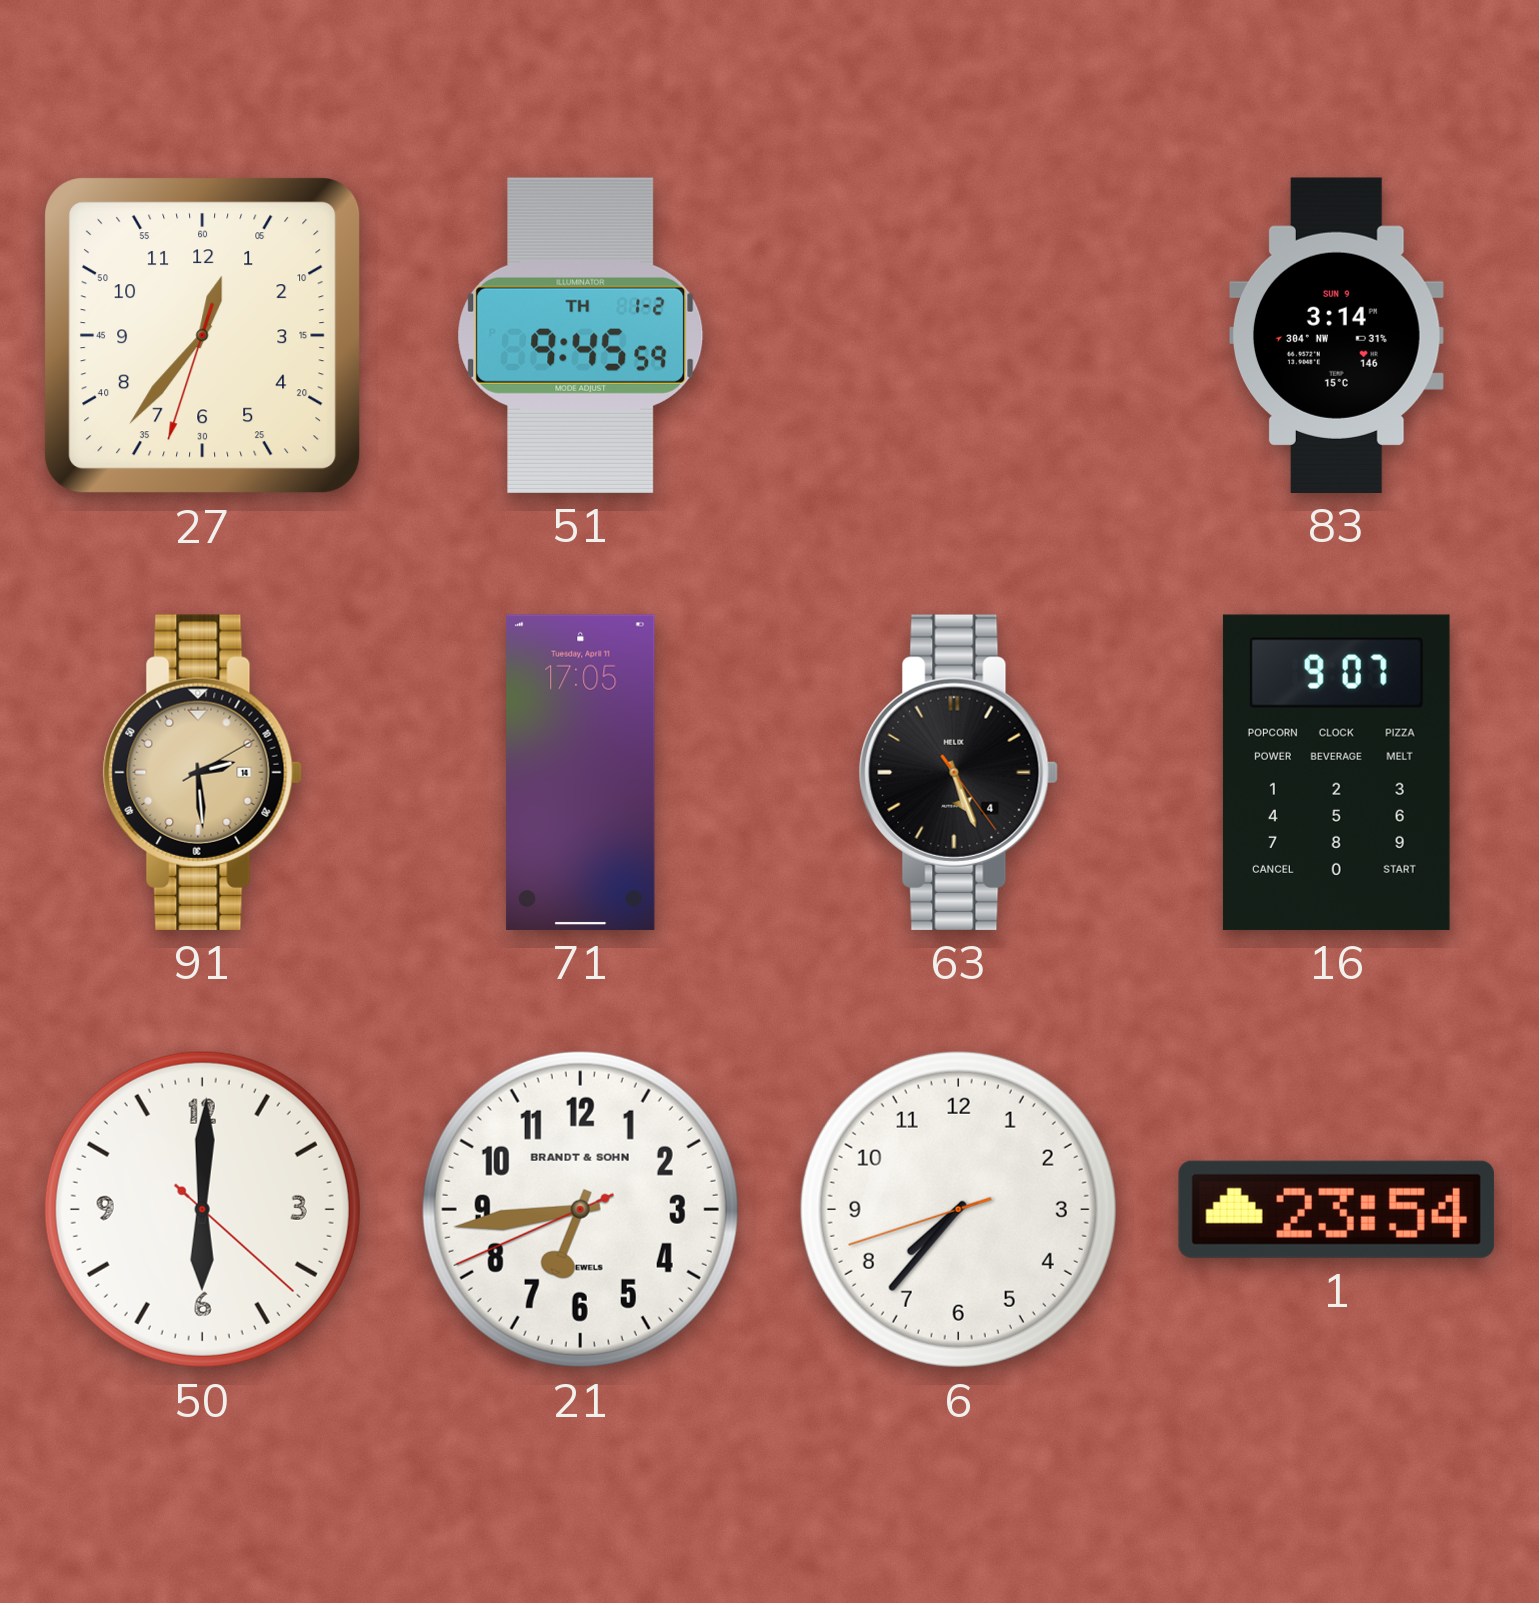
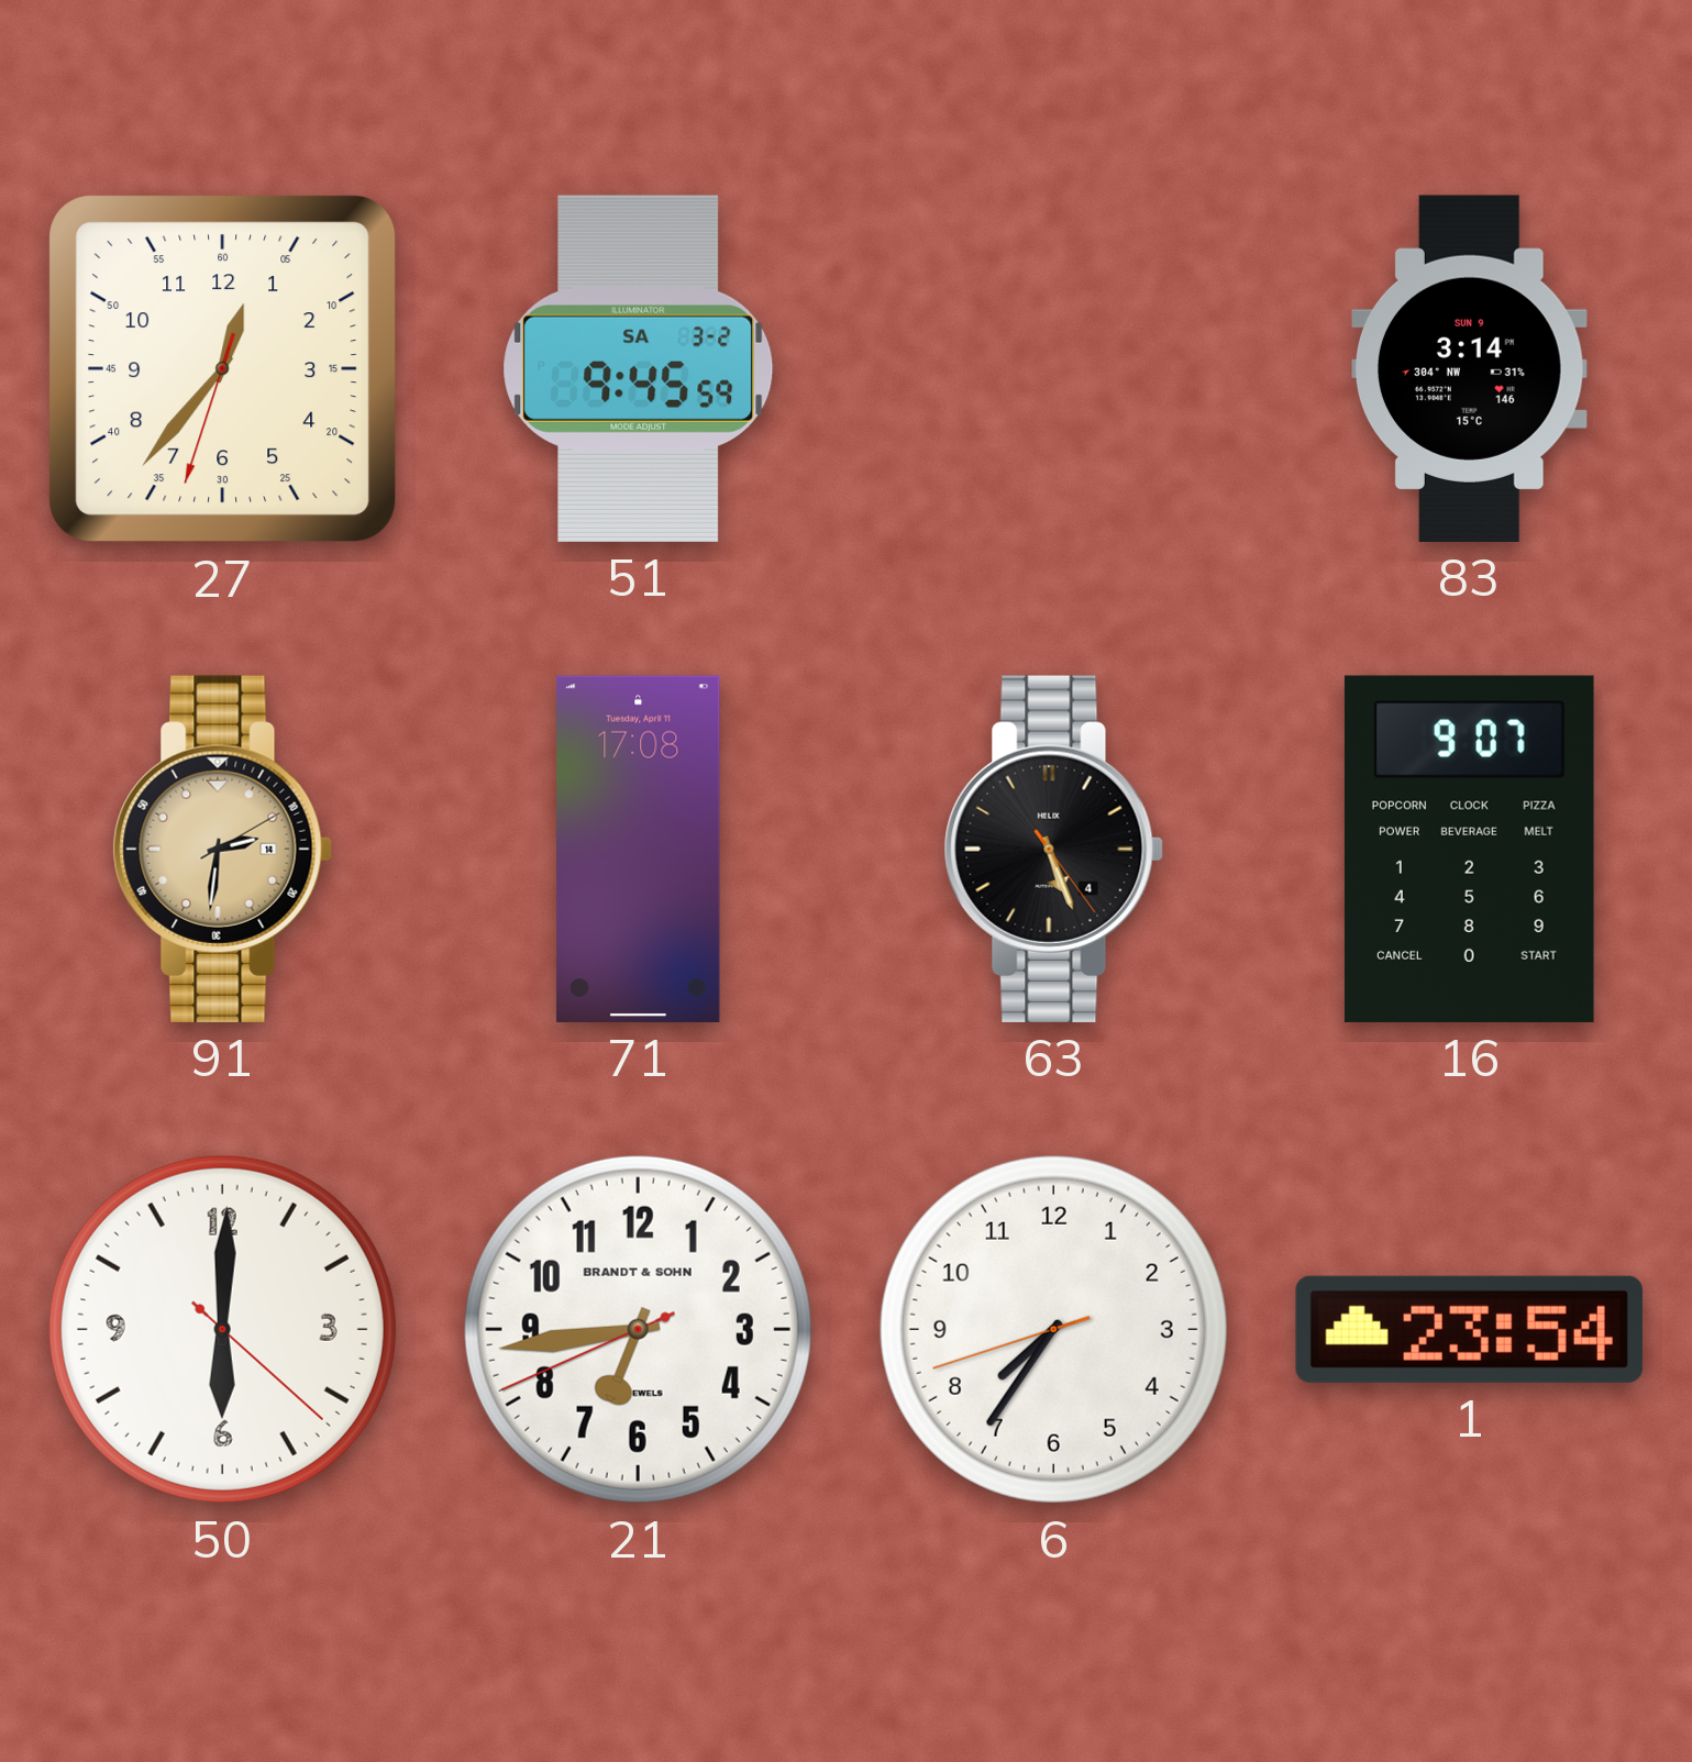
51 date: TH 1-2 -> SA 3-2 (639, 368)
91: 2:29 -> 2:31 (222, 849)
71: 17:05 -> 17:08 (639, 849)
6: 7:36 -> 7:35 (1053, 1329)
